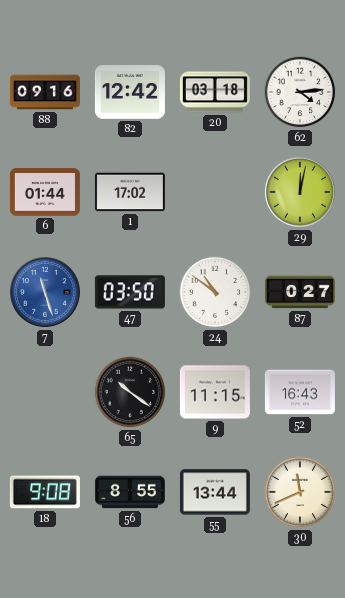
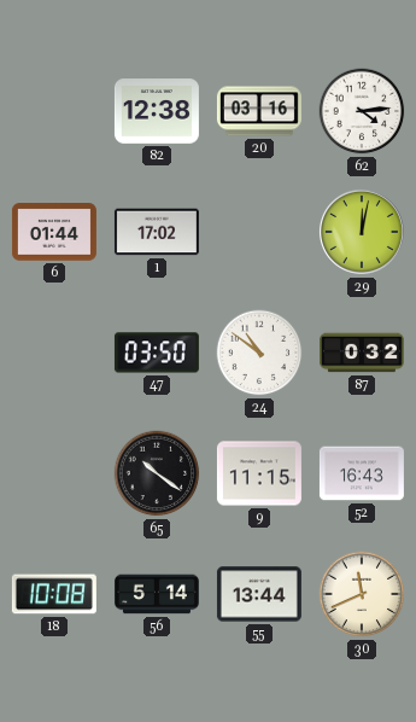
88: 09:16 -> none (45, 92)
82: 12:42 -> 12:38 (157, 111)
20: 03:18 -> 03:16 (259, 111)
7: 11:27 -> none (45, 292)
87: 0:27 -> 0:32 (362, 353)
18: 9:08 -> 10:08 (54, 594)
56: 8:55 -> 5:14 (157, 594)
